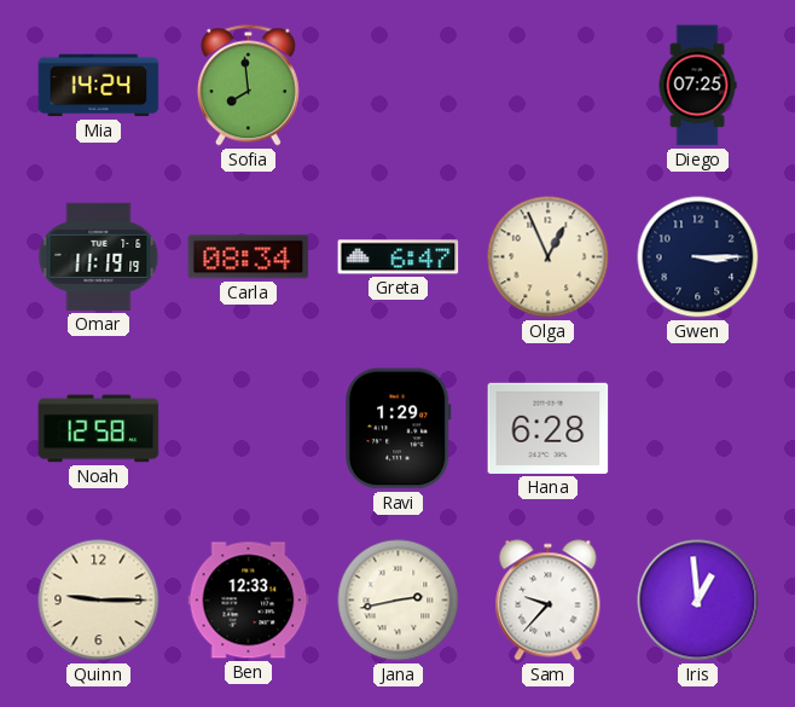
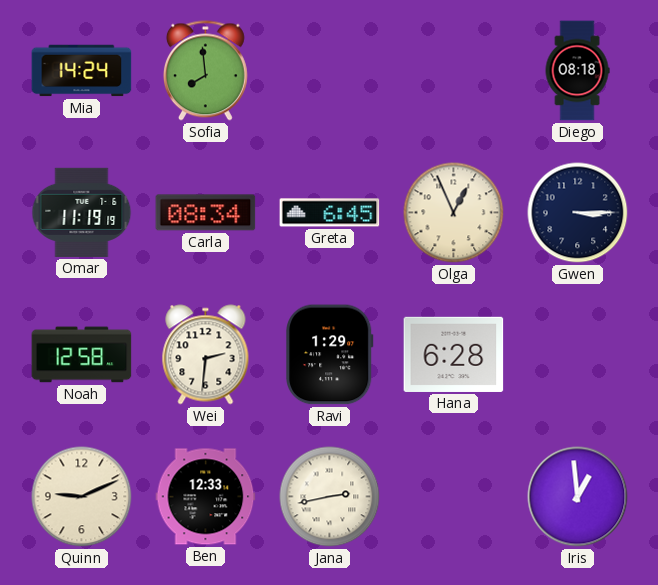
Diego: 07:25 -> 08:18 (577, 71)
Greta: 6:47 -> 6:45 (330, 213)
Wei: none -> 2:31 (206, 355)
Quinn: 9:15 -> 9:11 (82, 497)
Sam: 9:37 -> none (549, 601)
